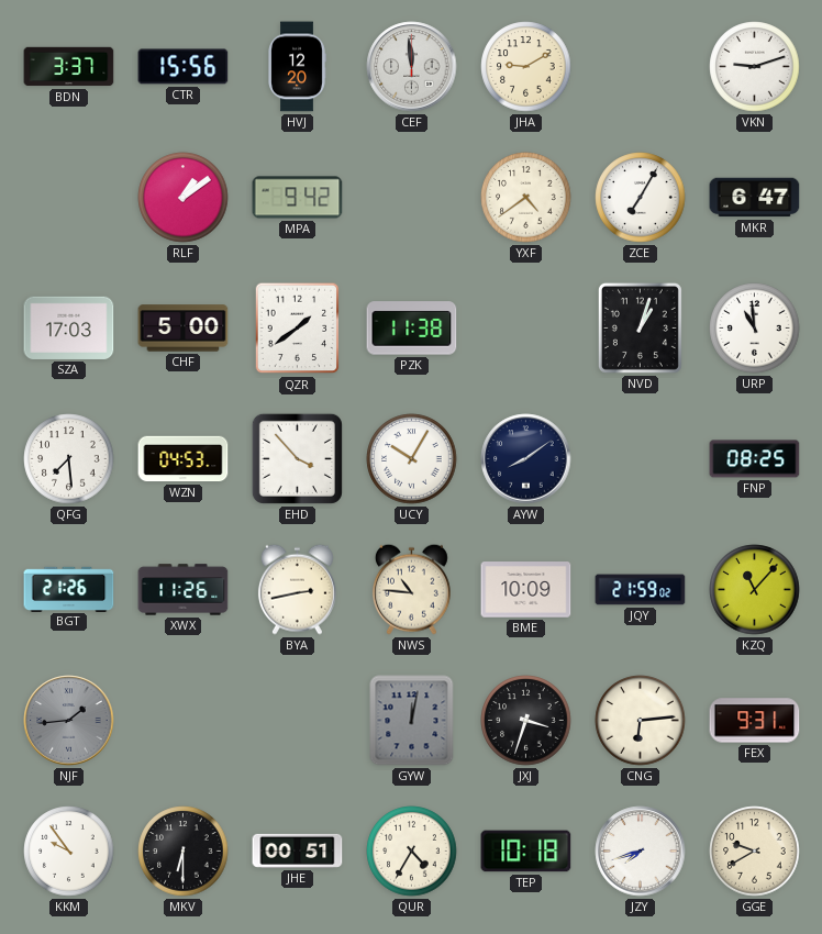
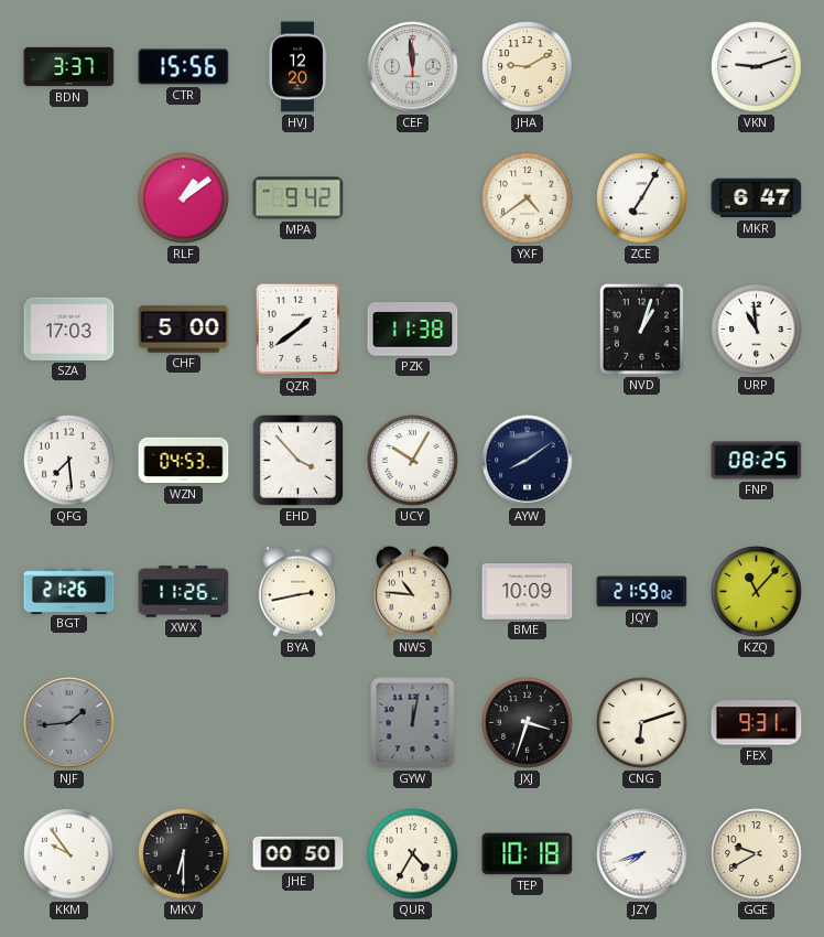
CNG: 6:14 -> 6:12 (642, 723)
JHE: 00:51 -> 00:50 (299, 853)
